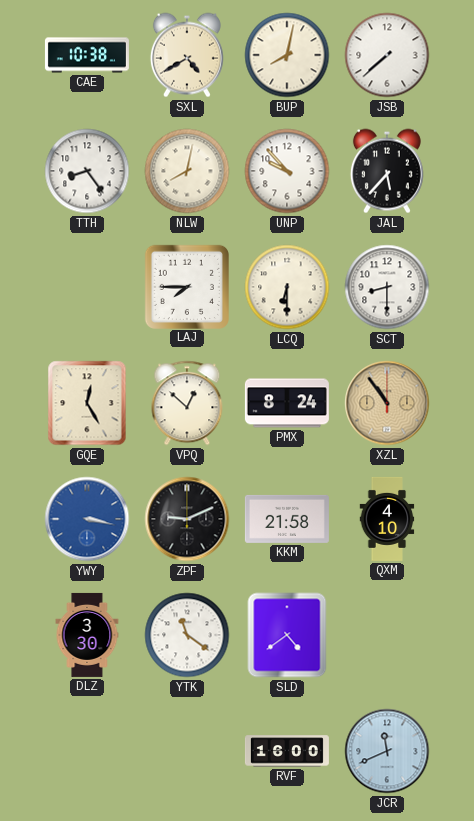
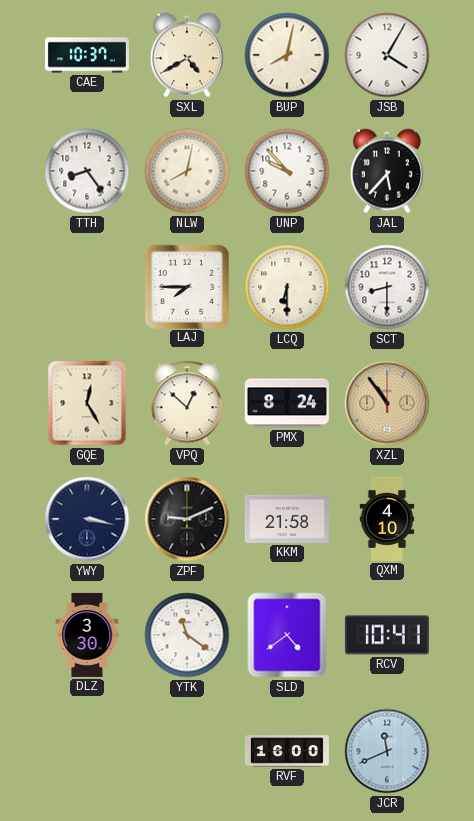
CAE: 10:38 -> 10:37 (87, 55)
JSB: 7:38 -> 4:05 (387, 55)
YWY dial: blue -> navy (87, 519)
RCV: none -> 10:41 (387, 635)
